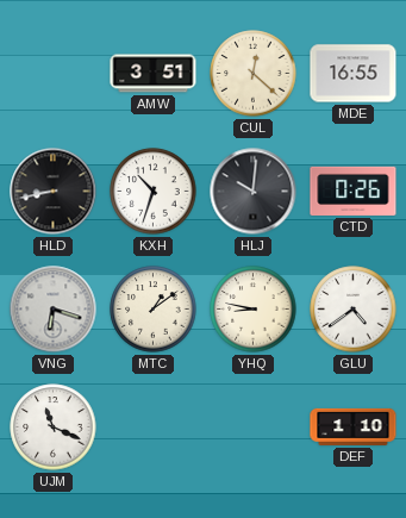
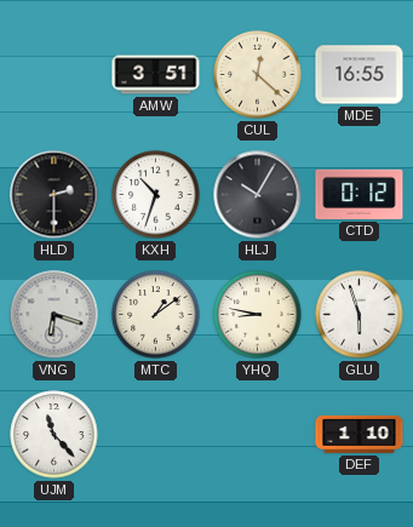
HLD: 8:43 -> 2:30 (55, 195)
HLJ: 10:01 -> 10:05 (258, 195)
CTD: 0:26 -> 0:12 (360, 194)
GLU: 4:39 -> 5:57 (360, 315)
UJM: 11:19 -> 11:23 (55, 435)
